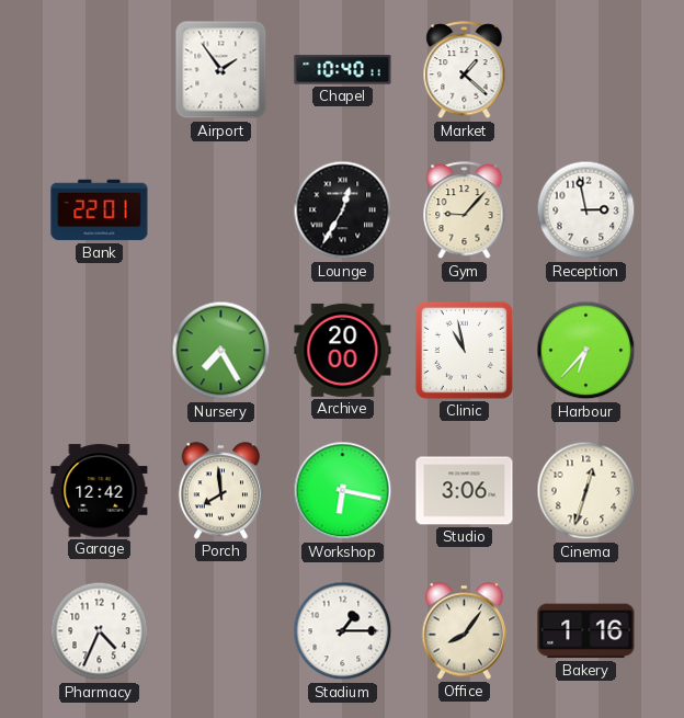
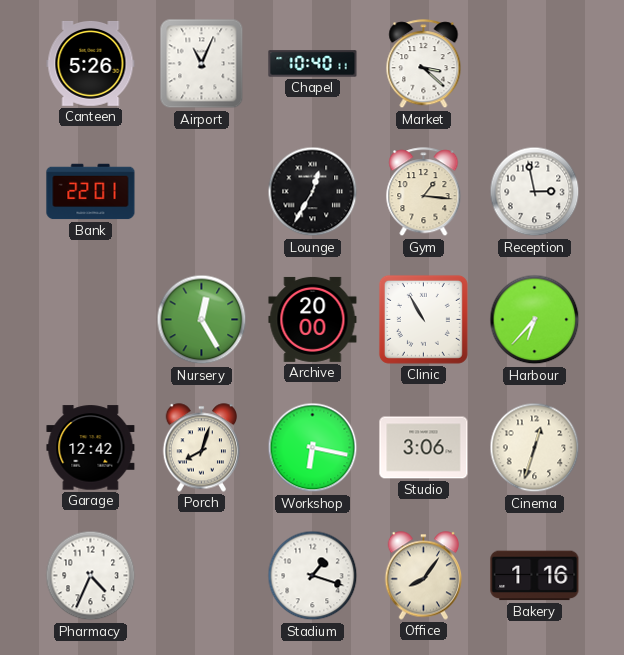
Canteen: none -> 5:26 (91, 63)
Airport: 1:54 -> 11:04 (202, 64)
Market: 1:22 -> 3:22 (424, 64)
Gym: 9:07 -> 1:16 (424, 192)
Nursery: 7:25 -> 12:25 (202, 320)
Clinic: 10:58 -> 10:55 (423, 319)
Porch: 7:59 -> 8:03 (202, 448)
Stadium: 1:15 -> 1:18 (313, 576)
